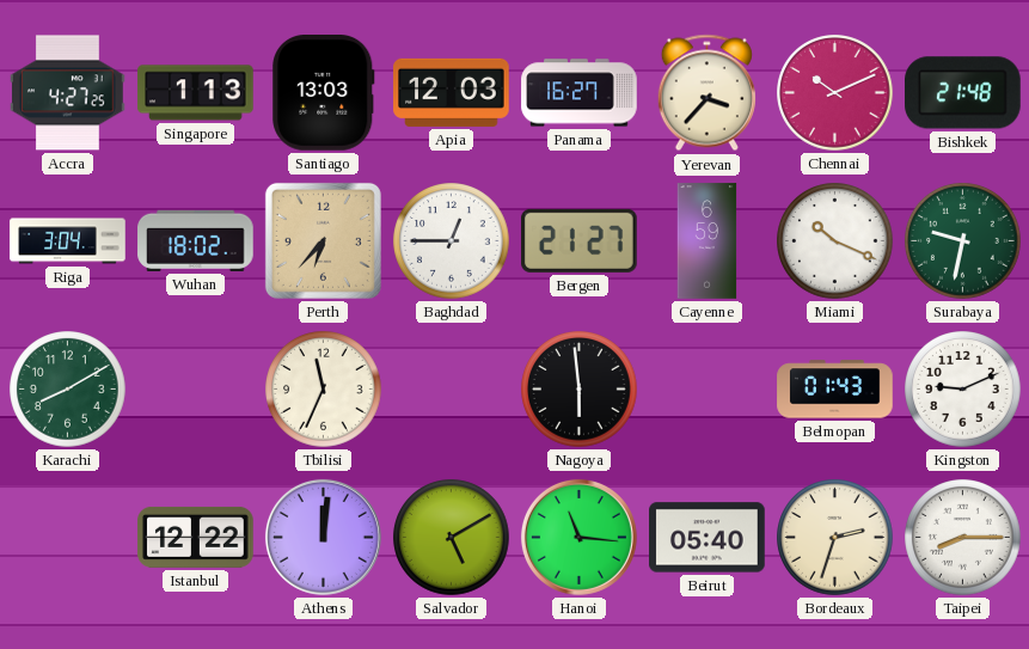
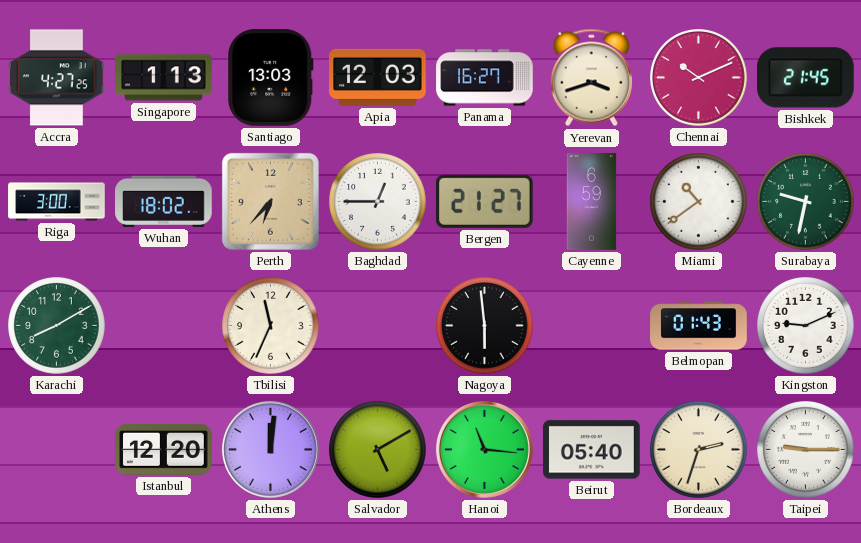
Yerevan: 3:37 -> 3:42 (591, 78)
Bishkek: 21:48 -> 21:45 (806, 78)
Riga: 3:04 -> 3:00 (57, 202)
Miami: 10:19 -> 10:39 (699, 202)
Istanbul: 12:22 -> 12:20 (164, 449)
Taipei: 8:15 -> 9:15 (806, 450)
